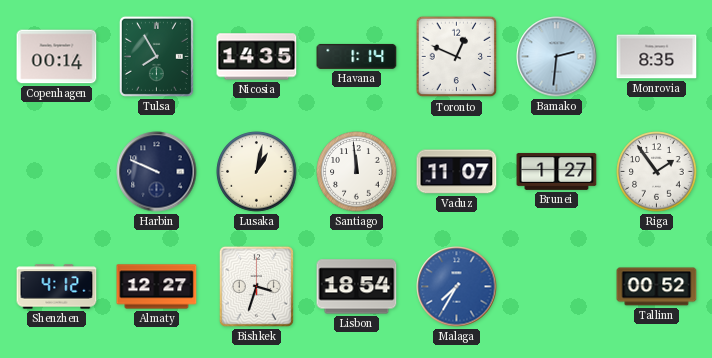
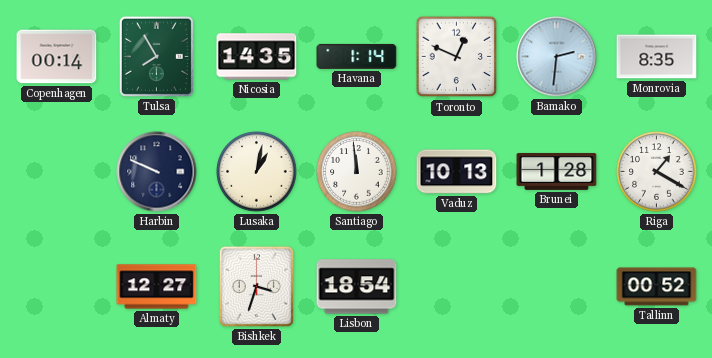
Vaduz: 11:07 -> 10:13 (457, 172)
Brunei: 1:27 -> 1:28 (557, 172)
Riga: 1:54 -> 1:20 (657, 172)
Shenzhen: 4:12 -> none (57, 287)
Malaga: 7:35 -> none (457, 287)
